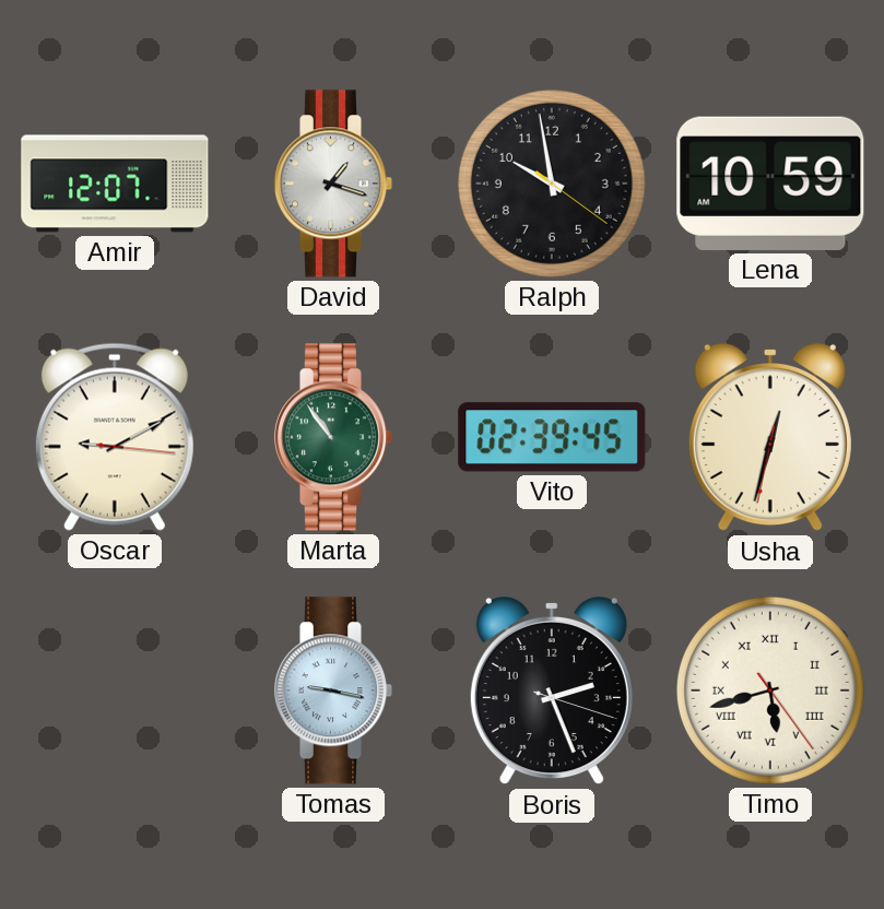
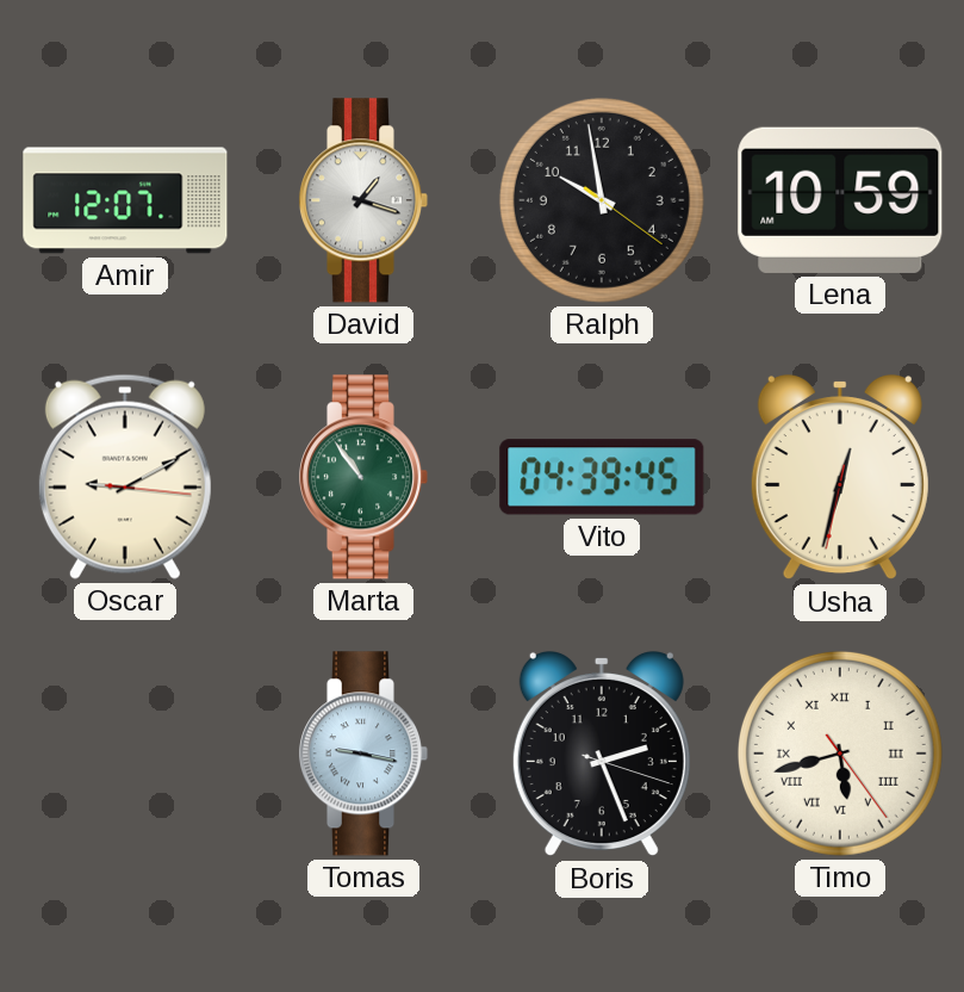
Vito: 02:39 -> 04:39 (602, 477)
